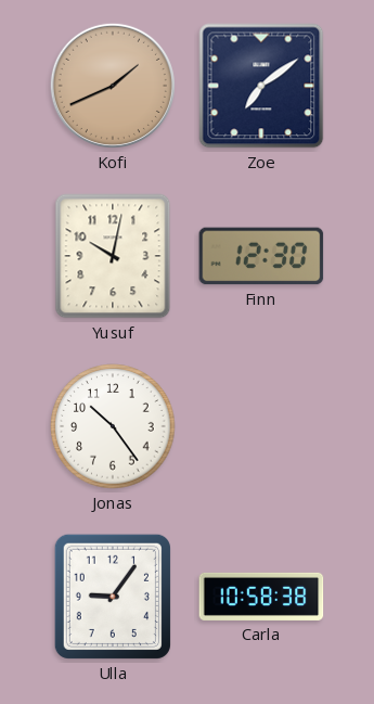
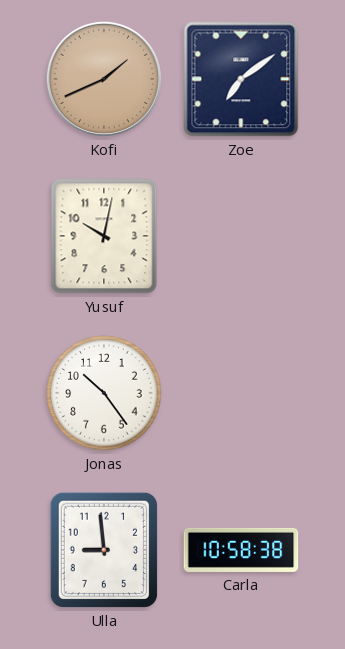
Finn: 12:30 -> none (261, 256)
Ulla: 9:06 -> 8:59 (104, 550)
